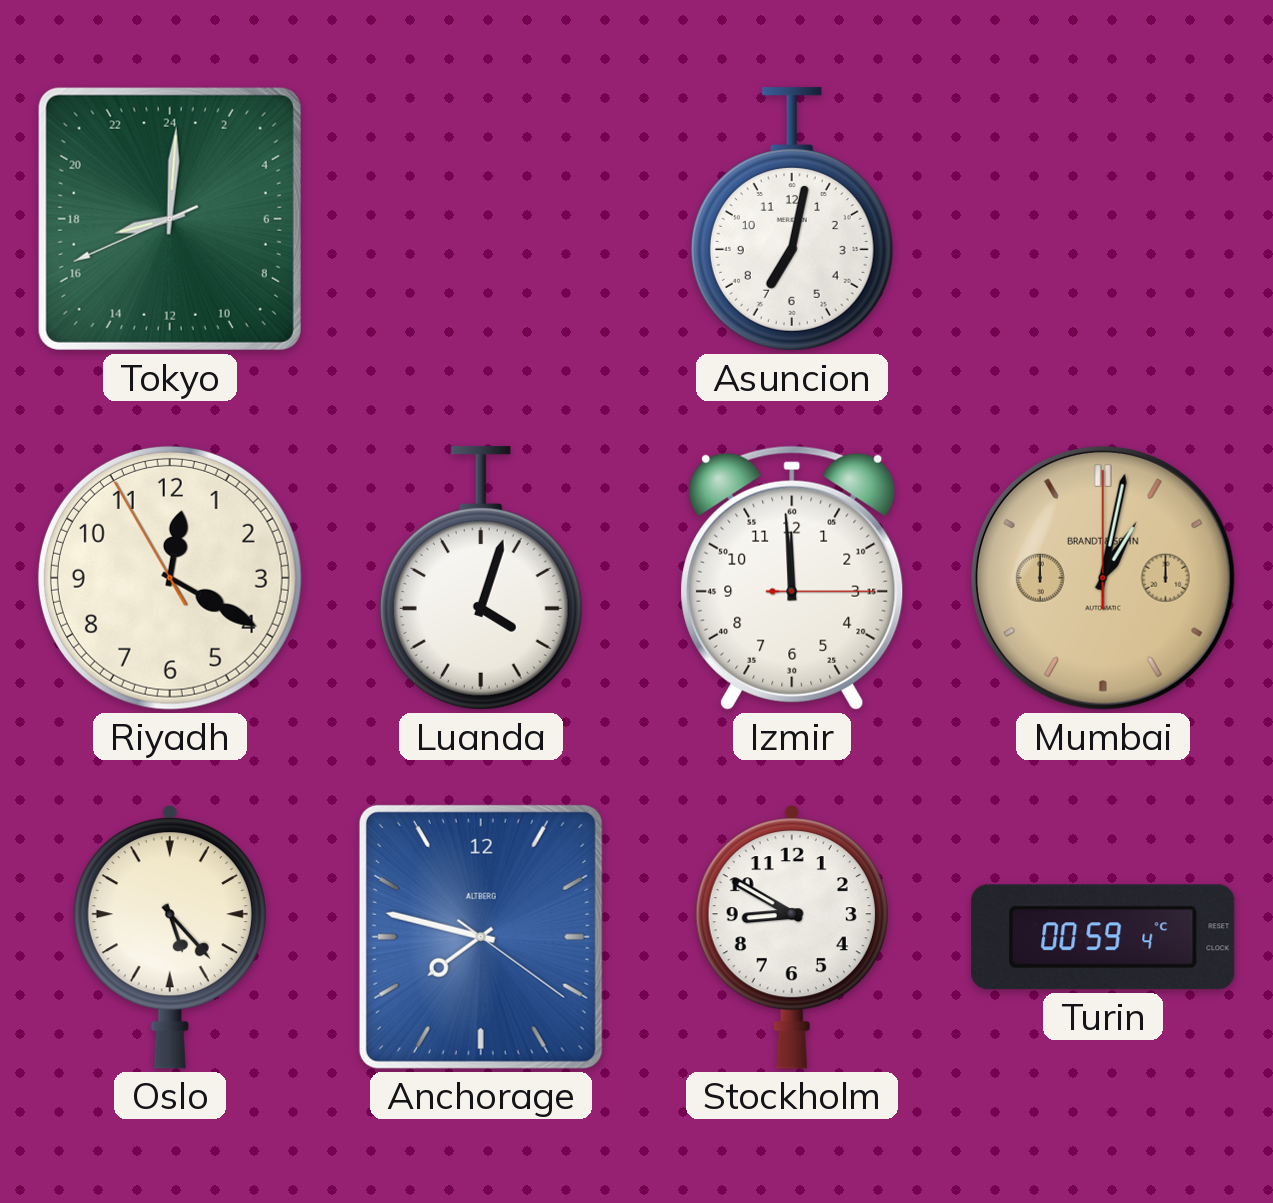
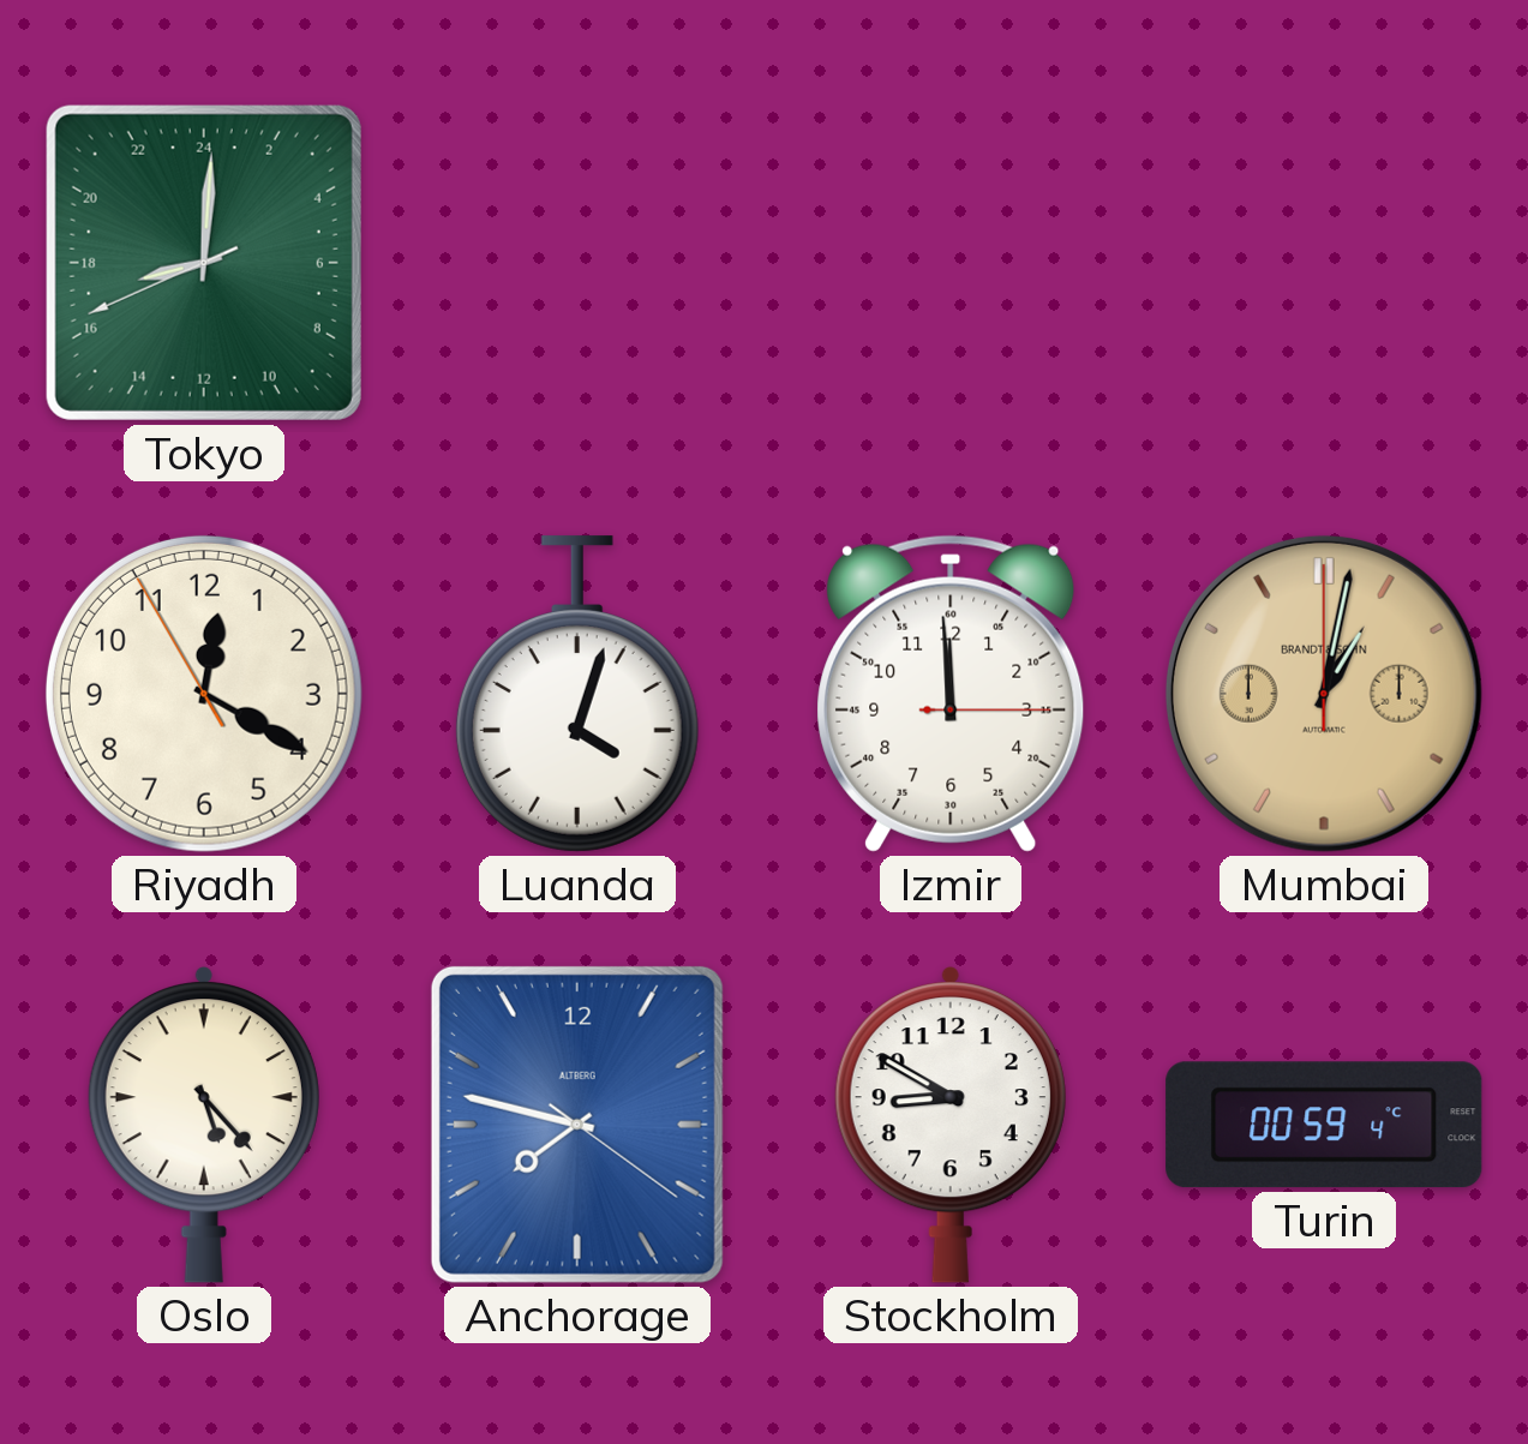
Asuncion: 7:02 -> none (792, 219)
